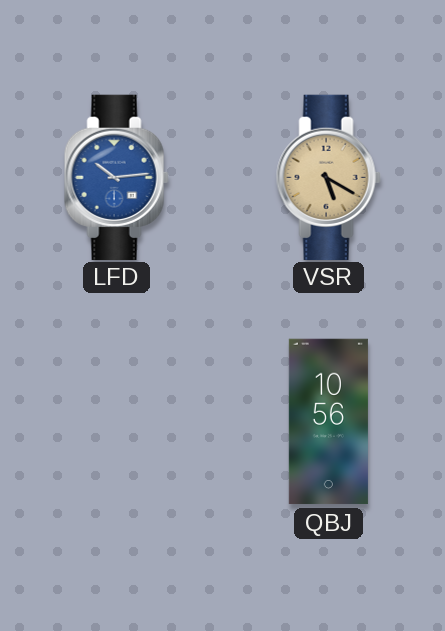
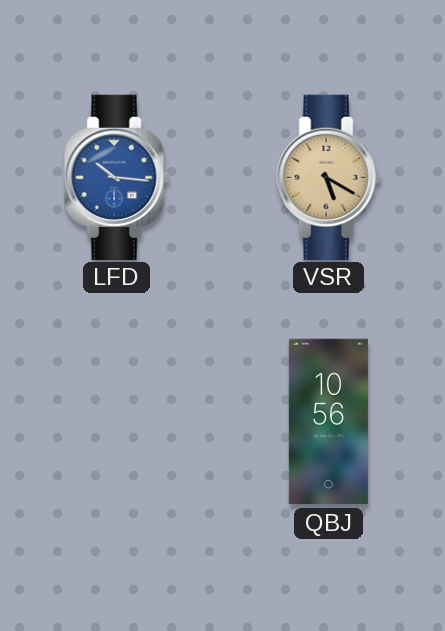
LFD: 10:14 -> 10:16 (116, 177)
